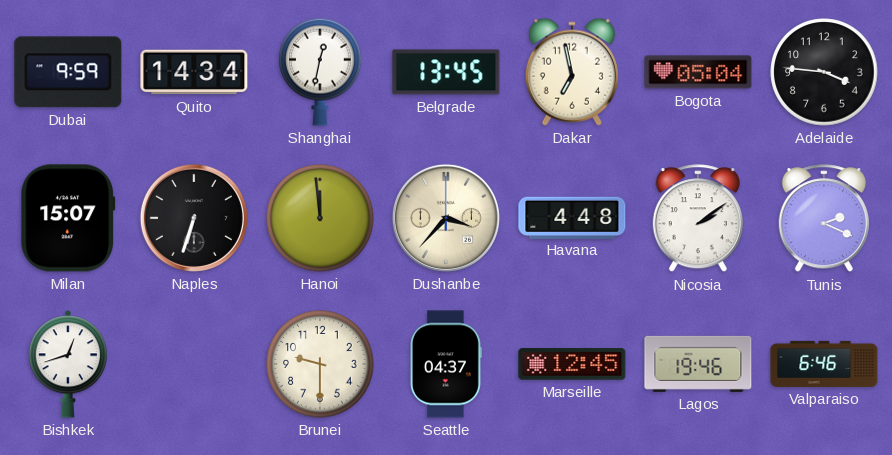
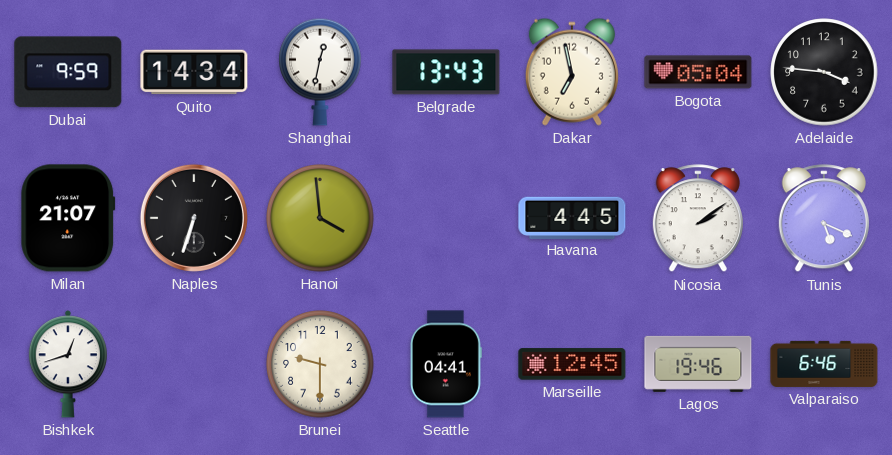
Belgrade: 13:45 -> 13:43 (446, 72)
Milan: 15:07 -> 21:07 (68, 218)
Hanoi: 11:59 -> 3:59 (320, 218)
Dushanbe: 3:37 -> none (446, 218)
Havana: 4:48 -> 4:45 (572, 217)
Tunis: 2:19 -> 5:19 (824, 219)
Seattle: 04:37 -> 04:41 (446, 364)
